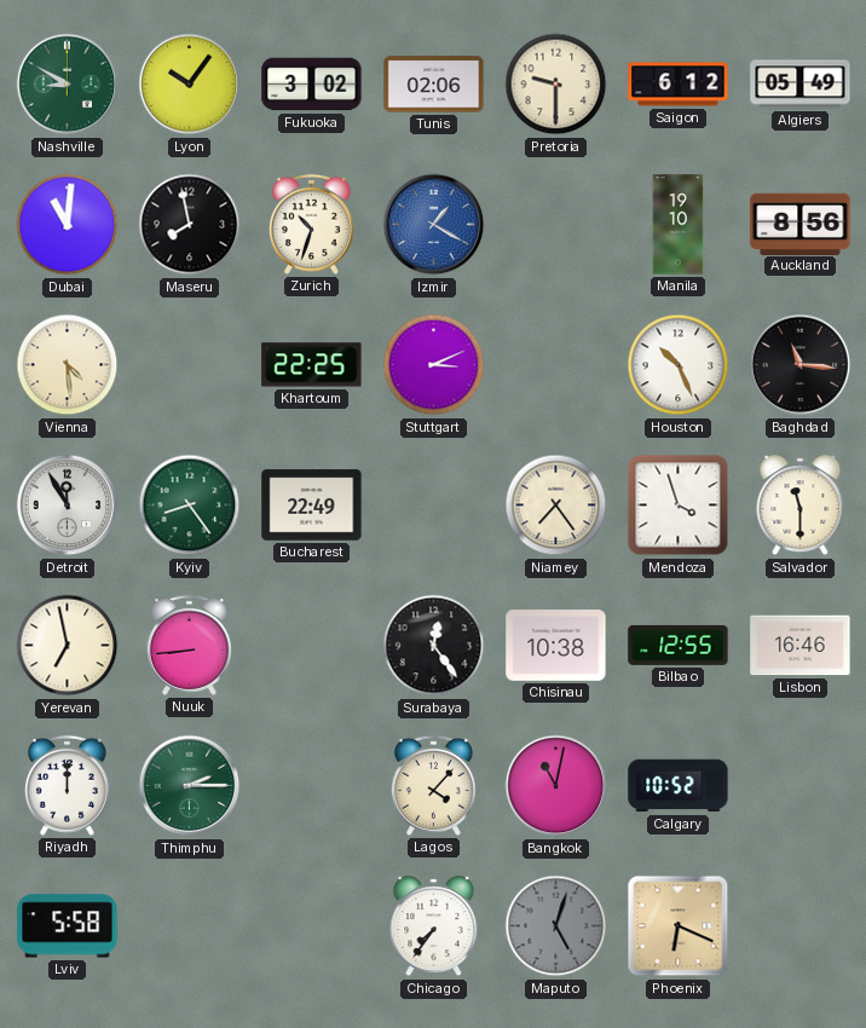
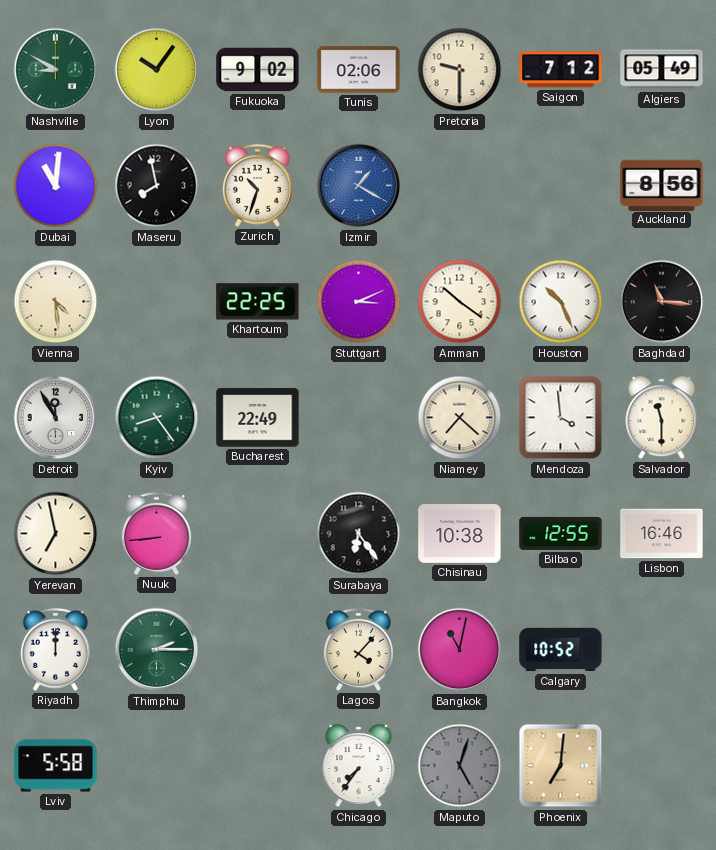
Fukuoka: 3:02 -> 9:02 (258, 70)
Saigon: 6:12 -> 7:12 (561, 70)
Manila: 19:10 -> none (679, 225)
Amman: none -> 10:21 (460, 302)
Niamey: 7:24 -> 7:22 (460, 418)
Mendoza: 3:57 -> 3:59 (561, 418)
Surabaya: 12:24 -> 6:24 (359, 534)
Phoenix: 6:19 -> 7:01 (561, 766)
